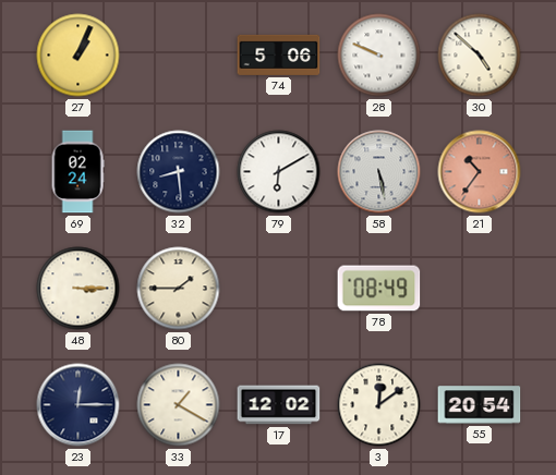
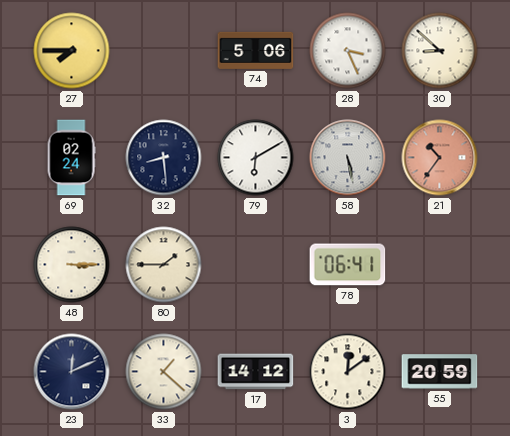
27: 1:04 -> 7:45 (72, 51)
28: 9:49 -> 3:26 (348, 51)
30: 4:52 -> 8:52 (440, 51)
78: 08:49 -> 06:41 (348, 265)
23: 12:15 -> 12:11 (72, 372)
33: 1:20 -> 1:22 (164, 372)
17: 12:02 -> 14:12 (256, 372)
55: 20:54 -> 20:59 (440, 372)
